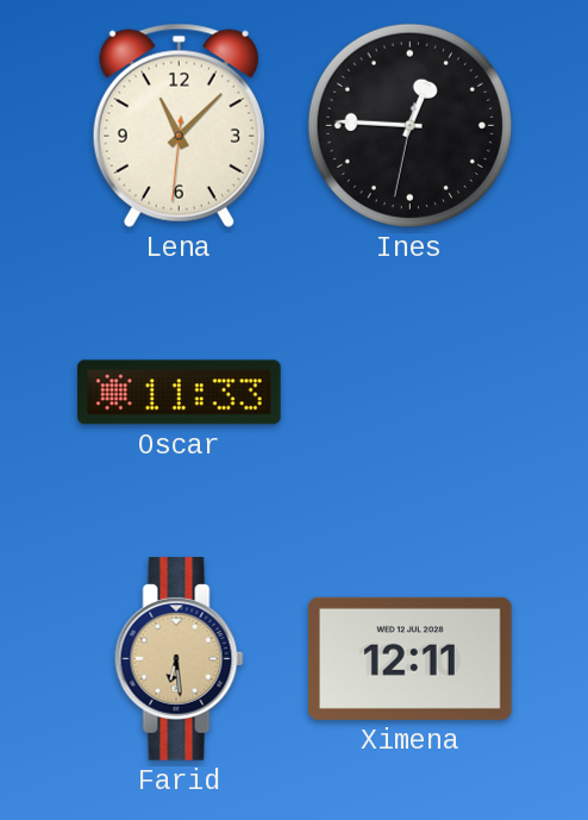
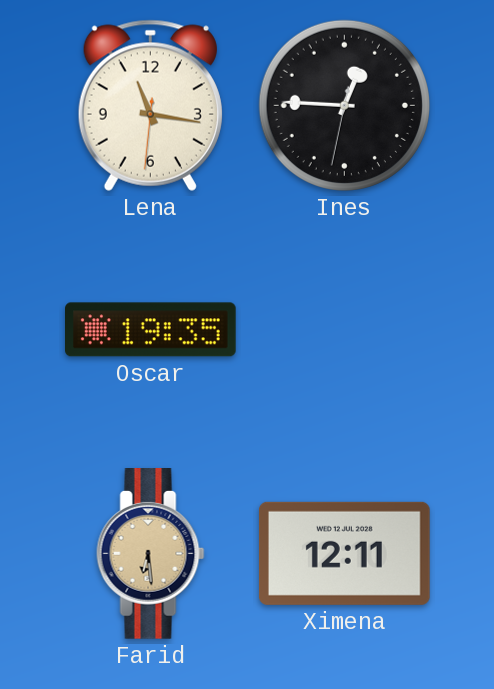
Lena: 11:07 -> 11:16 (150, 105)
Oscar: 11:33 -> 19:35 (151, 330)
